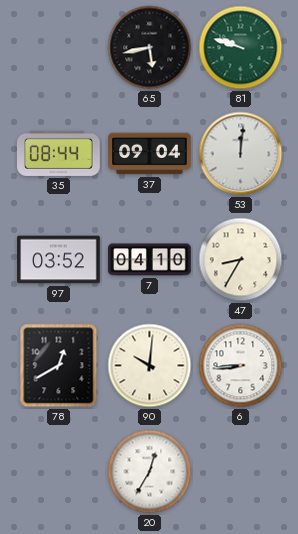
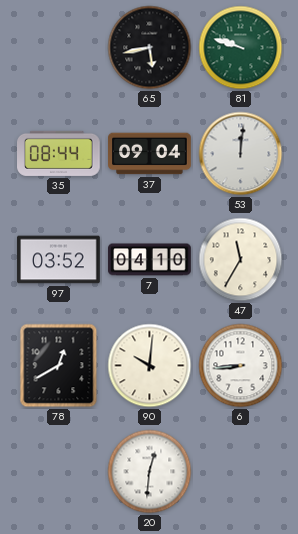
47: 8:35 -> 11:35 (241, 260)
20: 12:35 -> 12:31 (150, 472)
